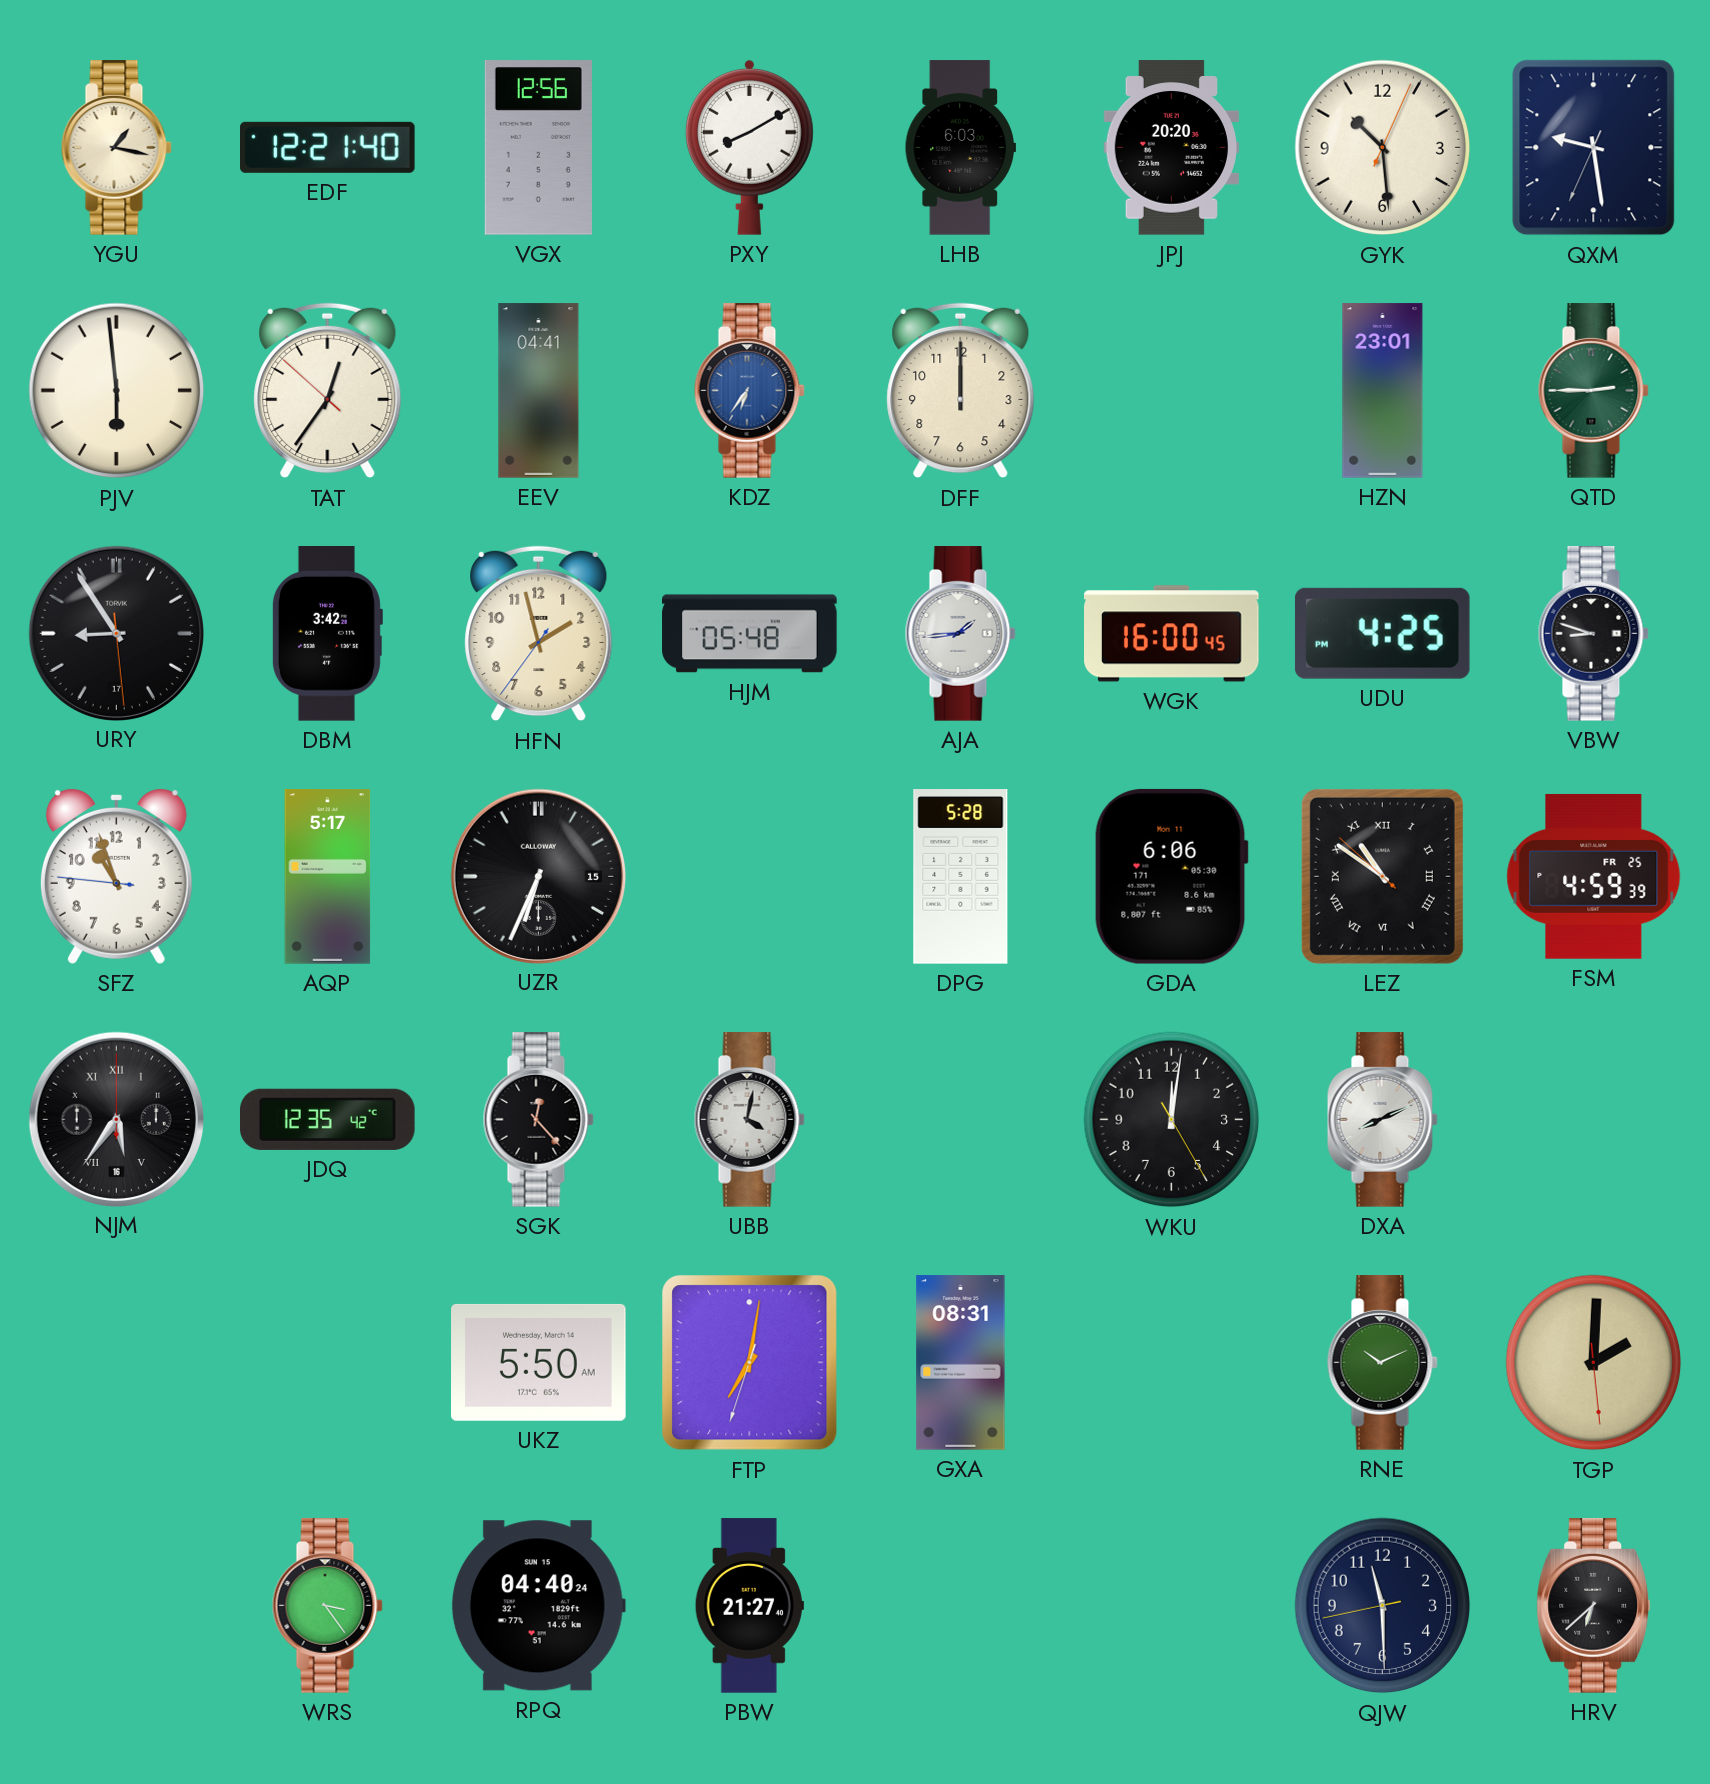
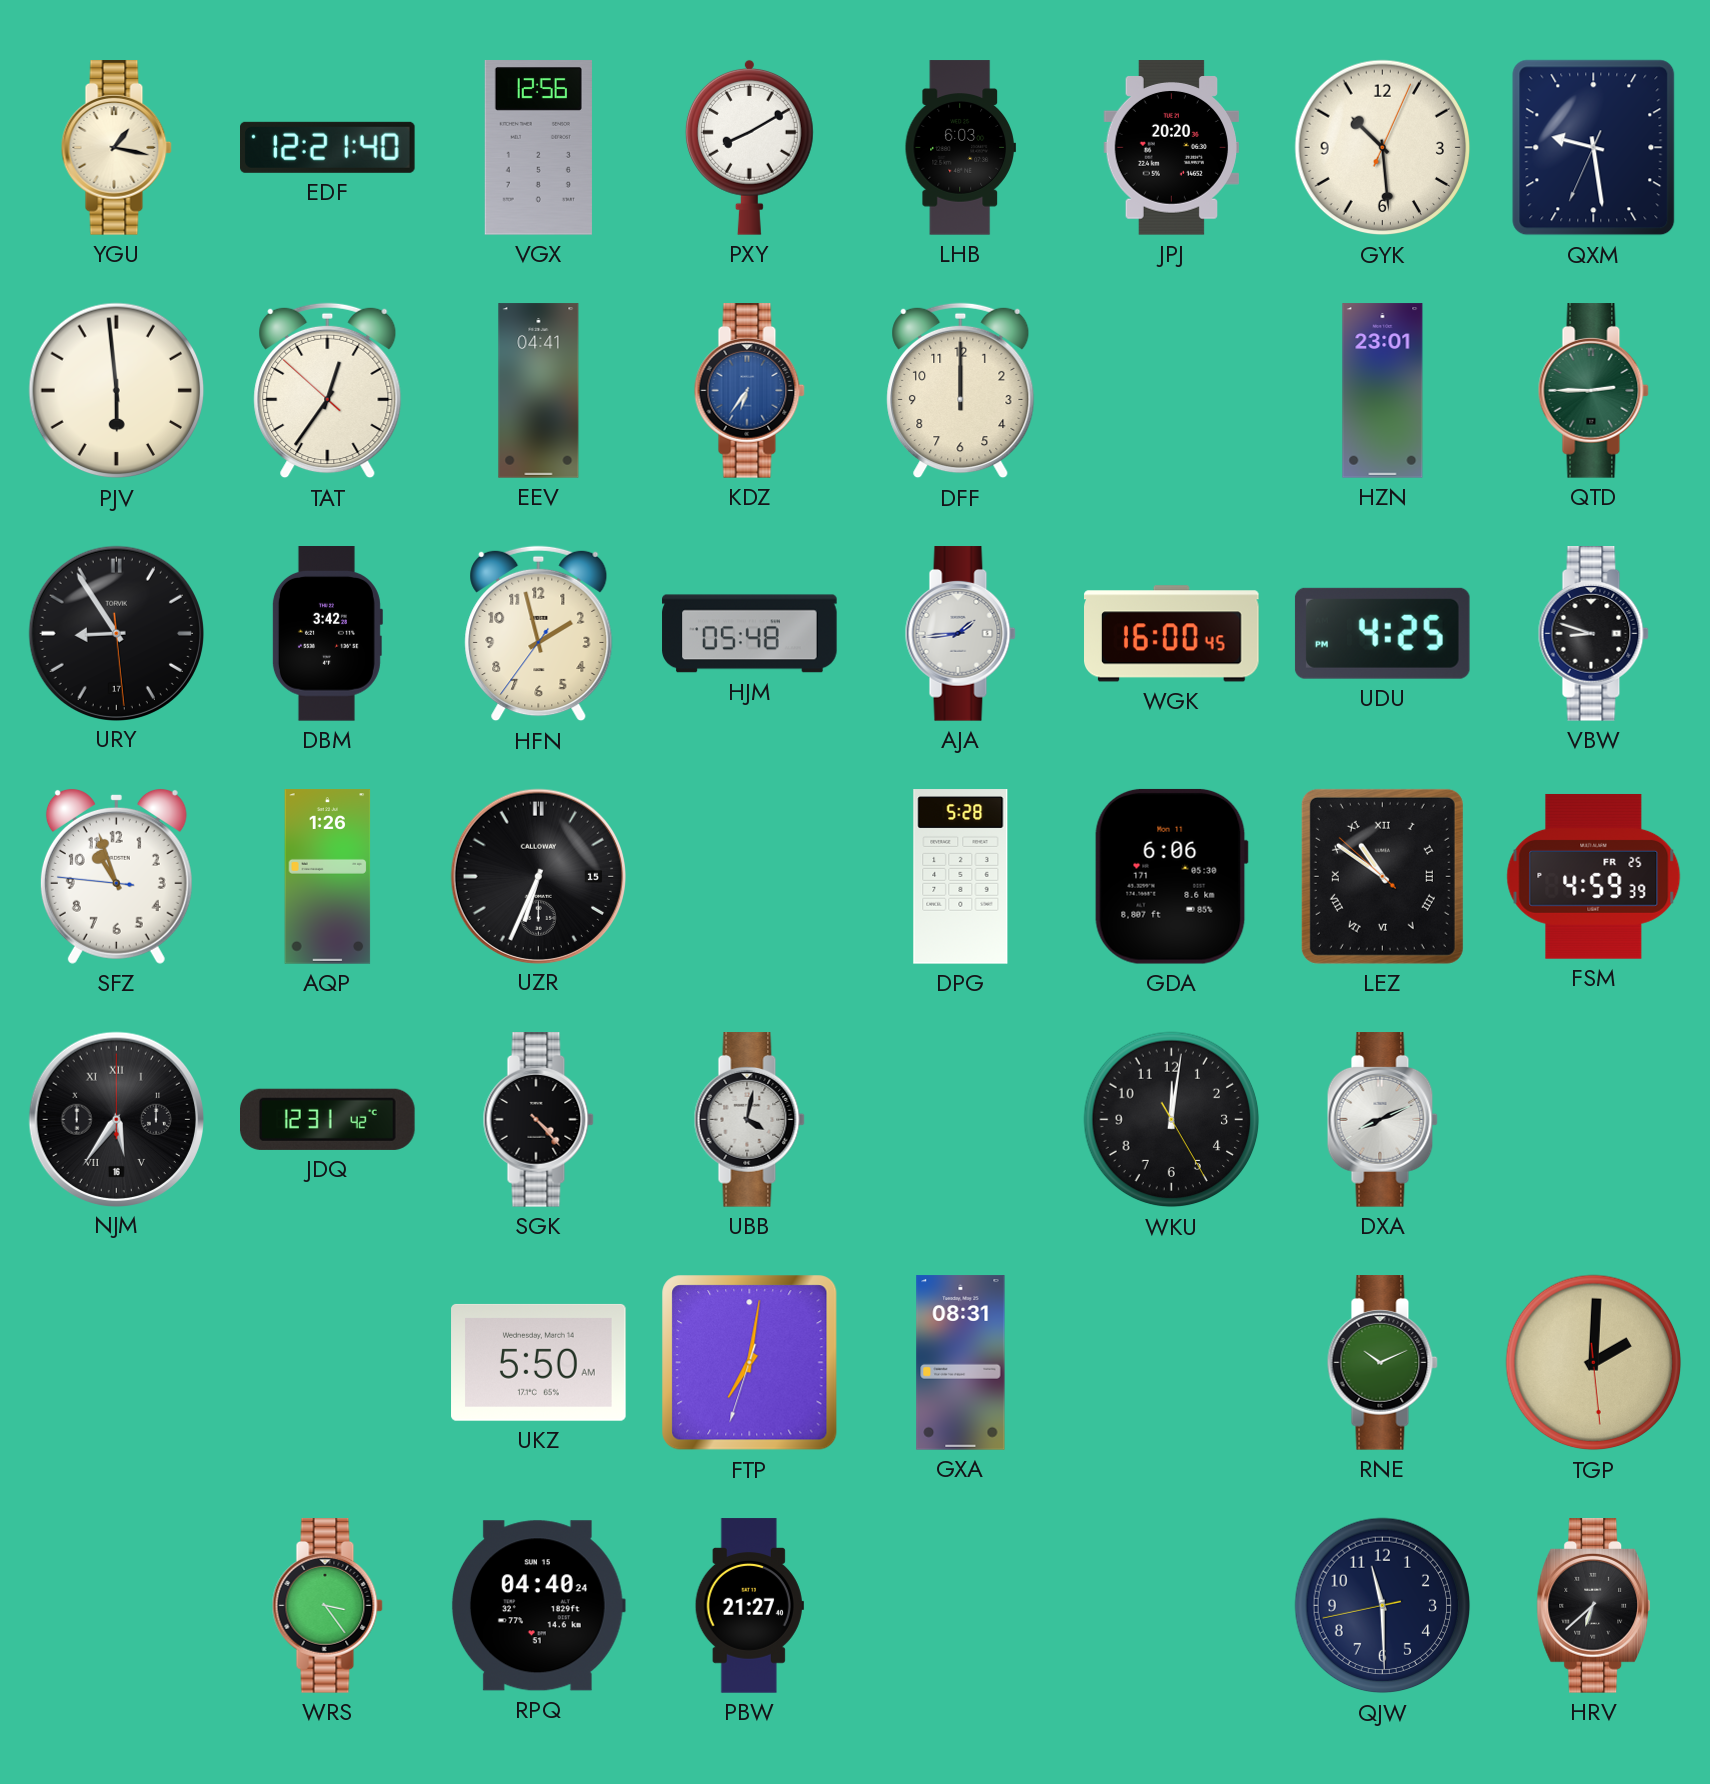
AQP: 5:17 -> 1:26 (328, 877)
JDQ: 12:35 -> 12:31 (328, 1119)
SGK: 12:23 -> 4:23 (538, 1120)
